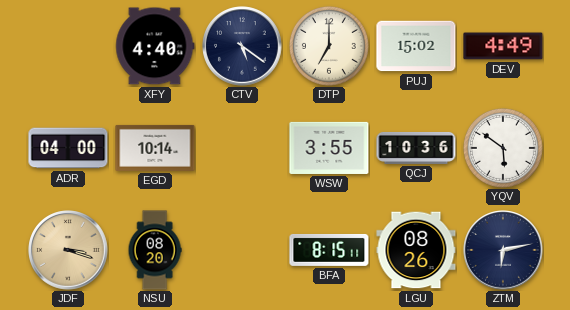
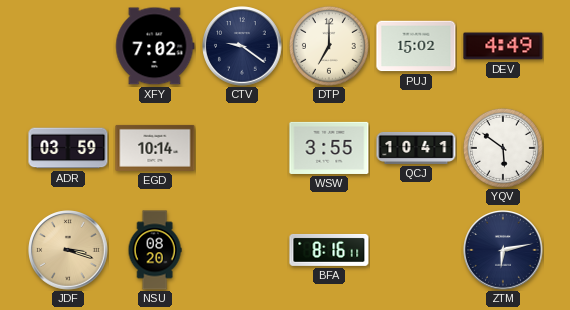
XFY: 4:40 -> 7:02 (155, 46)
CTV: 5:21 -> 9:21 (242, 46)
ADR: 04:00 -> 03:59 (68, 148)
QCJ: 10:36 -> 10:41 (416, 148)
BFA: 8:15 -> 8:16 (329, 250)
LGU: 08:26 -> none (416, 250)
